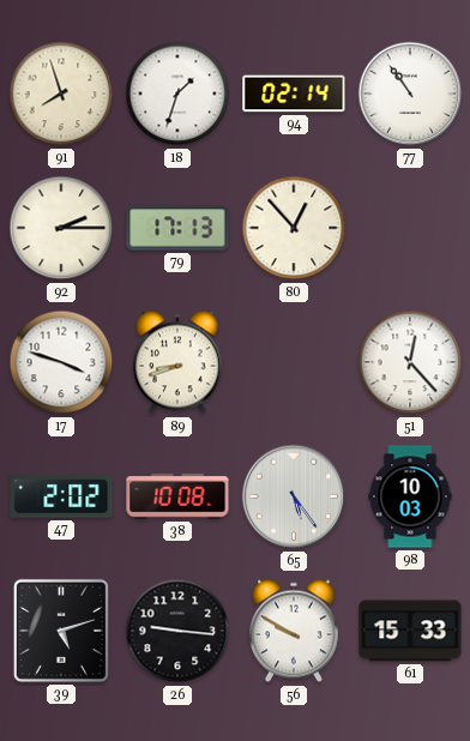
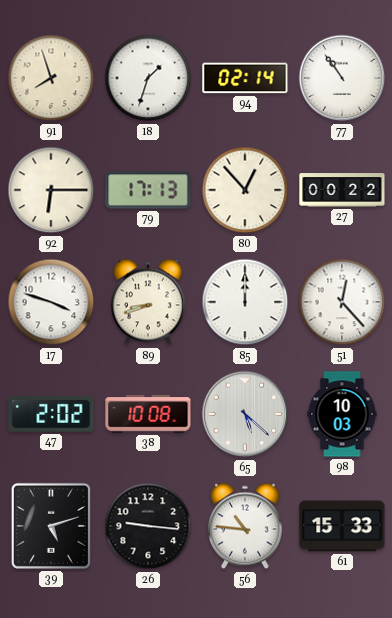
92: 2:15 -> 6:15 (51, 190)
27: none -> 00:22 (342, 190)
85: none -> 12:00 (245, 302)
65: 5:24 -> 5:22 (245, 414)
56: 9:50 -> 10:46 (245, 526)
